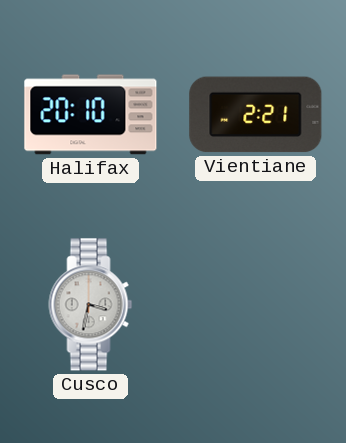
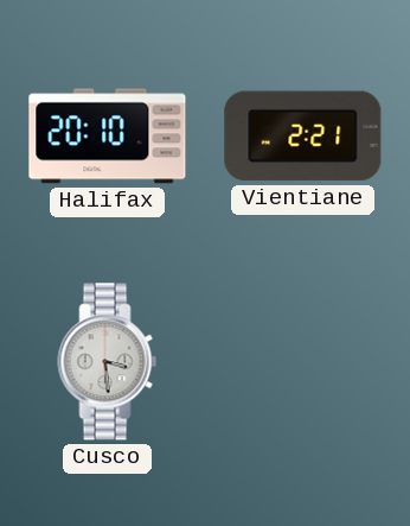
Cusco: 3:32 -> 3:29 (108, 362)
